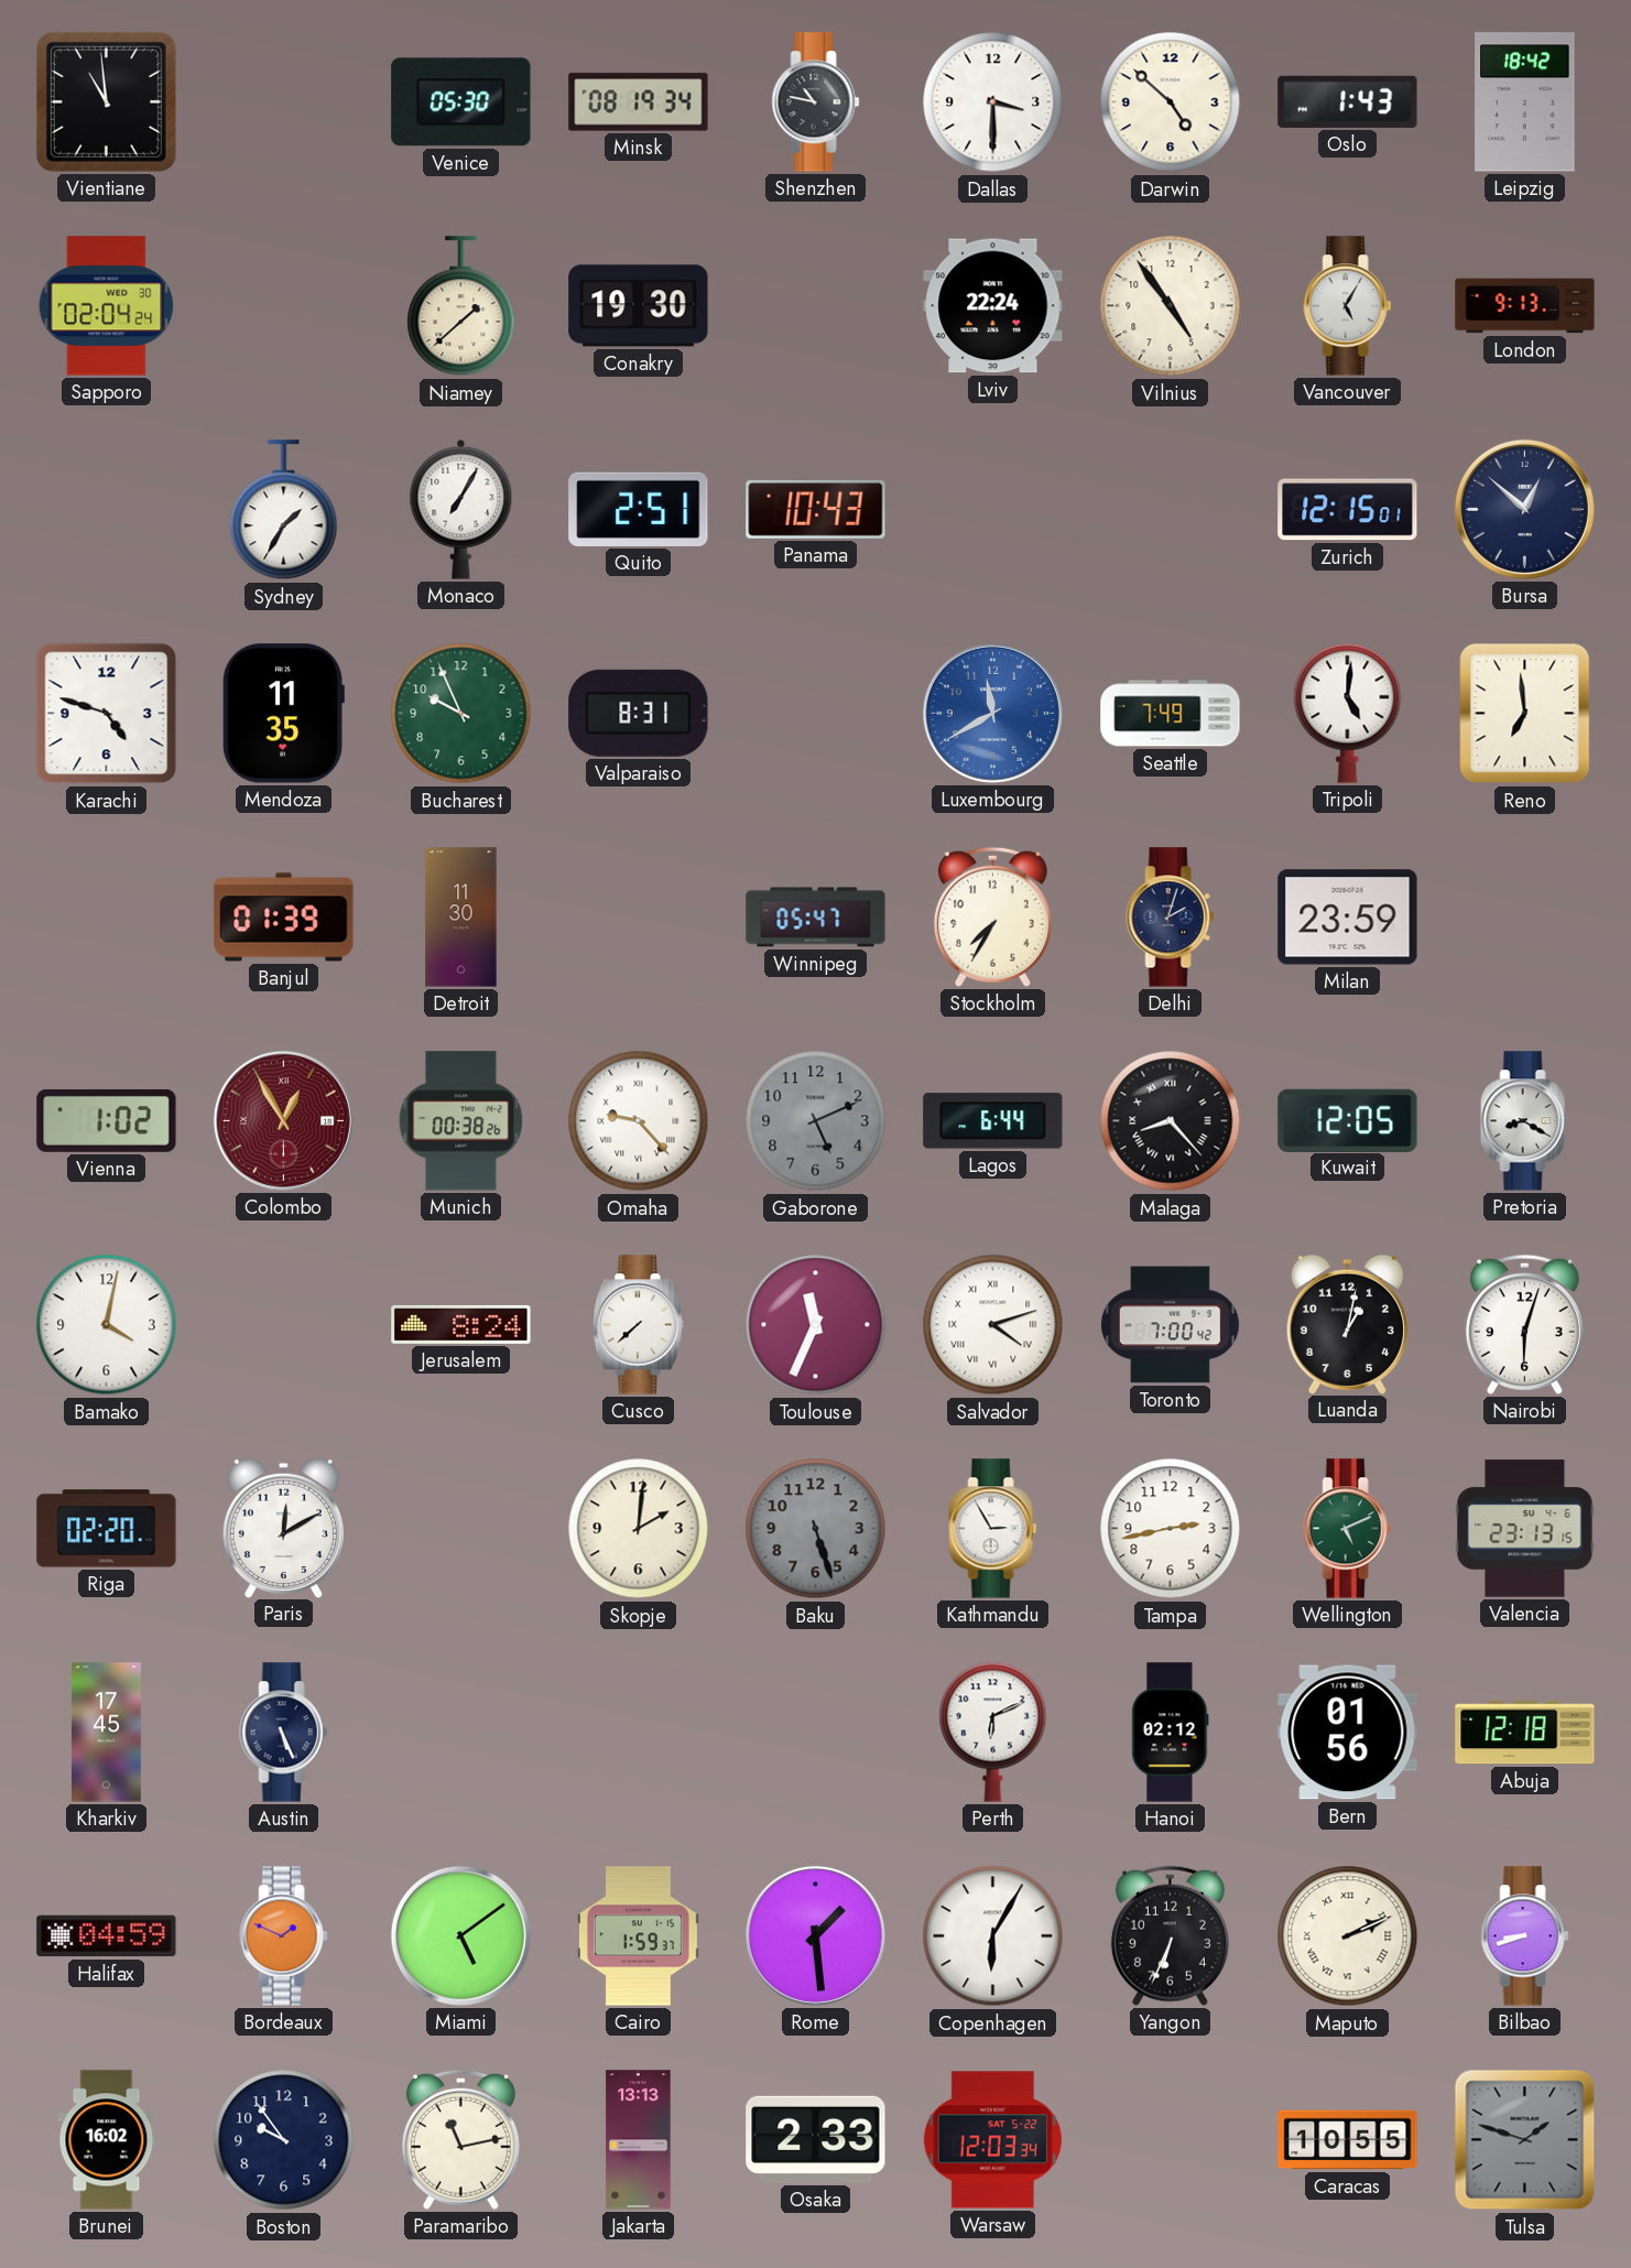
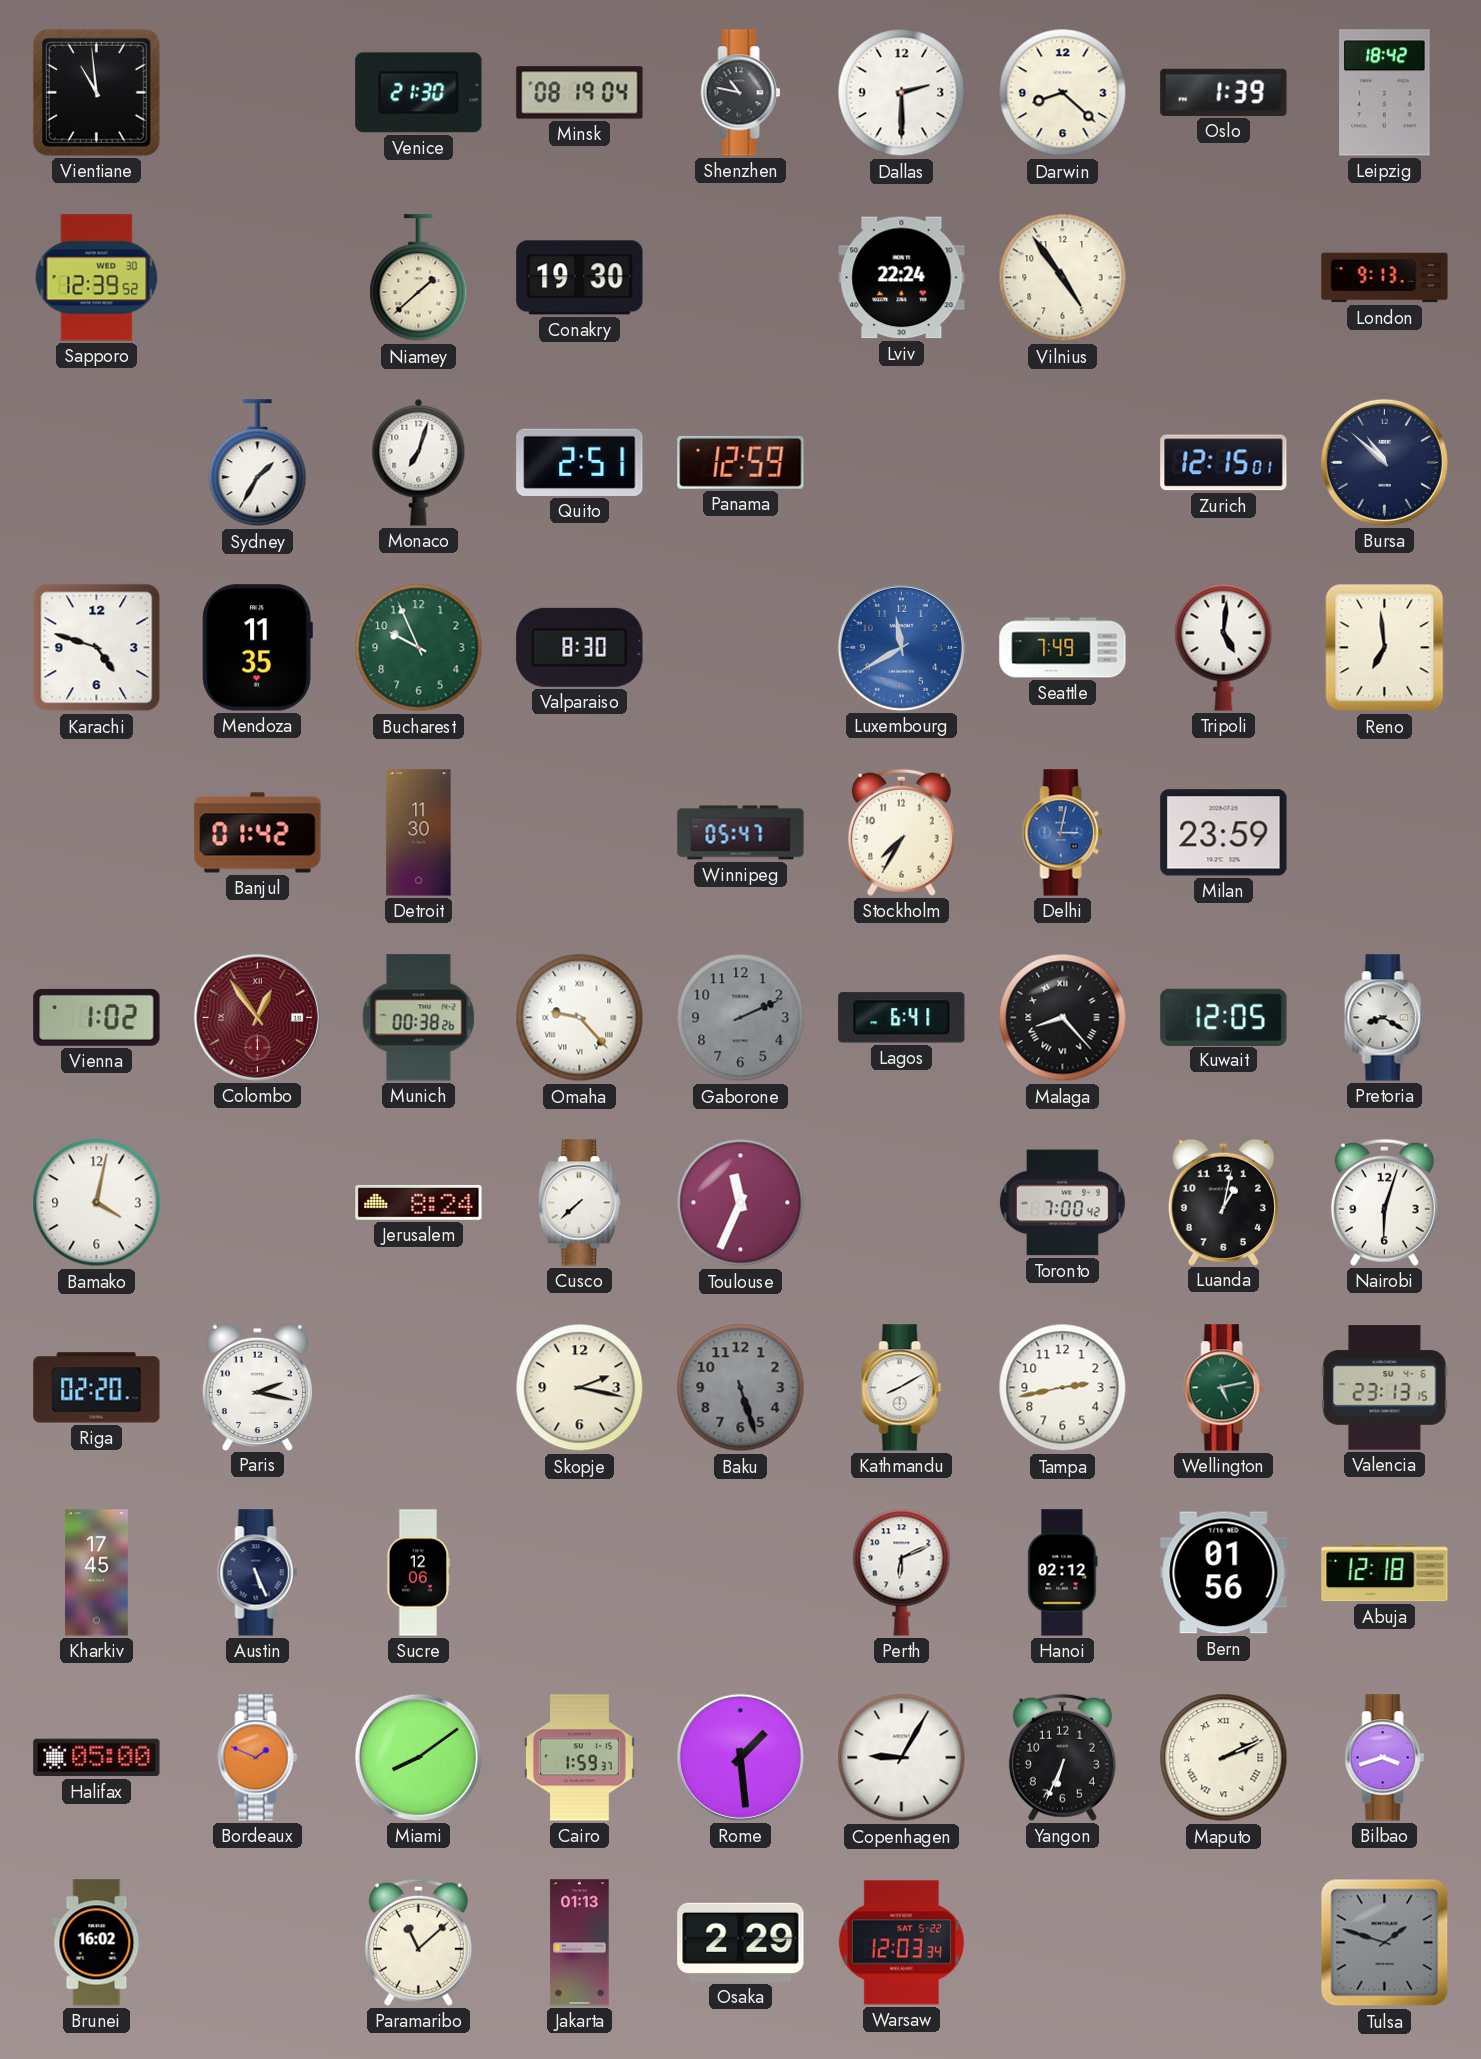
Venice: 05:30 -> 21:30 (419, 93)
Minsk: 08:19:34 -> 08:19:04 (580, 93)
Dallas: 3:30 -> 2:30 (902, 93)
Darwin: 4:52 -> 8:22 (1063, 93)
Oslo: 1:43 -> 1:39 (1224, 92)
Sapporo: 02:04 -> 12:39 (97, 278)
Vancouver: 5:05 -> none (1348, 306)
Monaco: 7:05 -> 7:03 (419, 462)
Panama: 10:43 -> 12:59 (741, 462)
Bursa: 12:52 -> 10:52 (1384, 462)
Valparaiso: 8:31 -> 8:30 (580, 647)
Banjul: 01:39 -> 01:42 (258, 833)
Delhi: 2:03 -> 3:02 (1063, 833)
Delhi dial: navy -> blue (1063, 833)
Colombo: 12:55 -> 12:54 (257, 1017)
Gaborone: 5:11 -> 2:11 (741, 1018)
Lagos: 6:44 -> 6:41 (902, 1018)
Salvador: 4:12 -> none (993, 1325)
Paris: 12:10 -> 2:17 (257, 1387)
Skopje: 2:01 -> 2:17 (580, 1388)
Kathmandu: 2:55 -> 8:10 (902, 1388)
Wellington: 5:11 -> 5:13 (1224, 1388)
Sucre: none -> 12:06 (419, 1573)
Halifax: 04:59 -> 05:00 (97, 1758)
Miami: 5:09 -> 8:09 (418, 1757)
Copenhagen: 6:05 -> 9:05 (902, 1758)
Bilbao: 8:42 -> 3:42 (1385, 1758)
Boston: 9:54 -> none (284, 2140)
Paramaribo: 11:13 -> 11:08 (418, 1942)
Jakarta: 13:13 -> 01:13 (580, 1943)
Osaka: 2:33 -> 2:29 (741, 1942)
Caracas: 10:55 -> none (1348, 2140)
